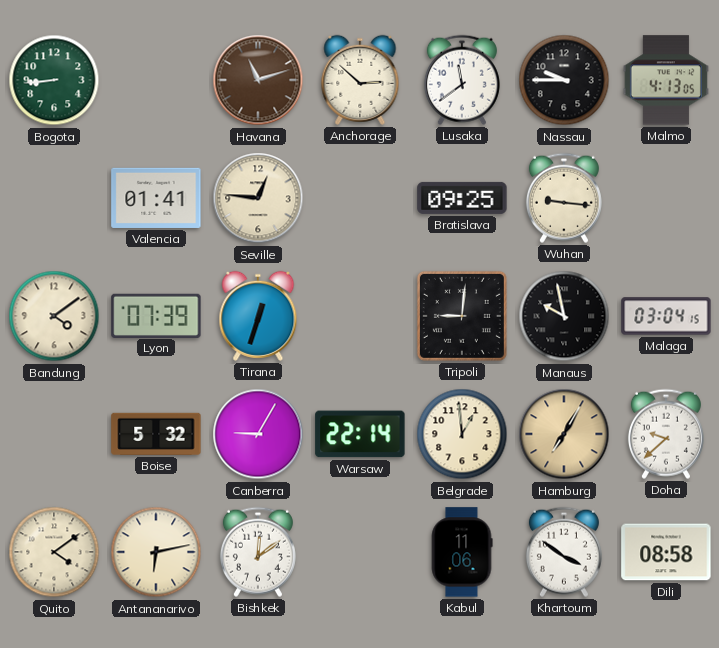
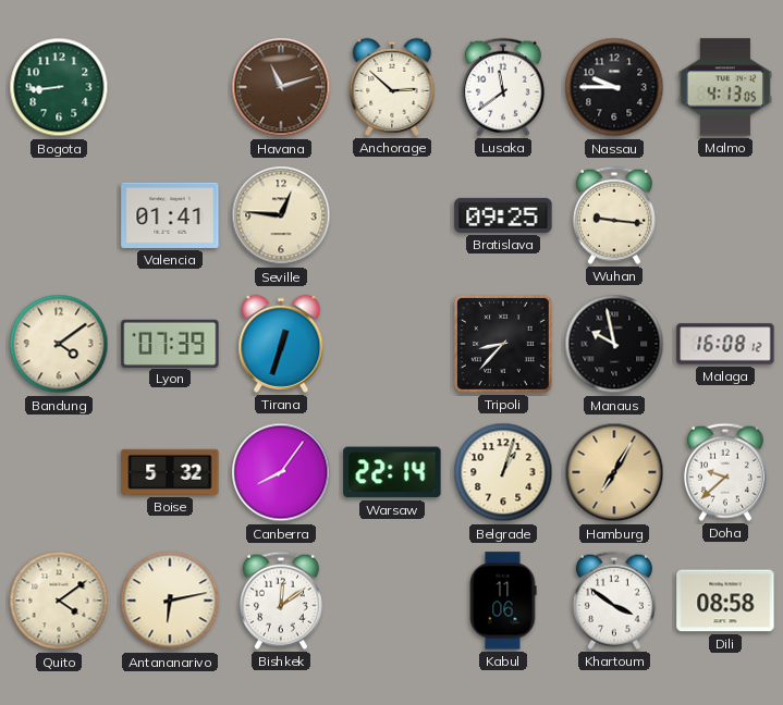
Tripoli: 9:01 -> 8:37 (503, 344)
Malaga: 03:04 -> 16:08 (725, 344)
Canberra: 9:05 -> 8:06 (281, 472)
Belgrade: 12:59 -> 1:03 (503, 472)
